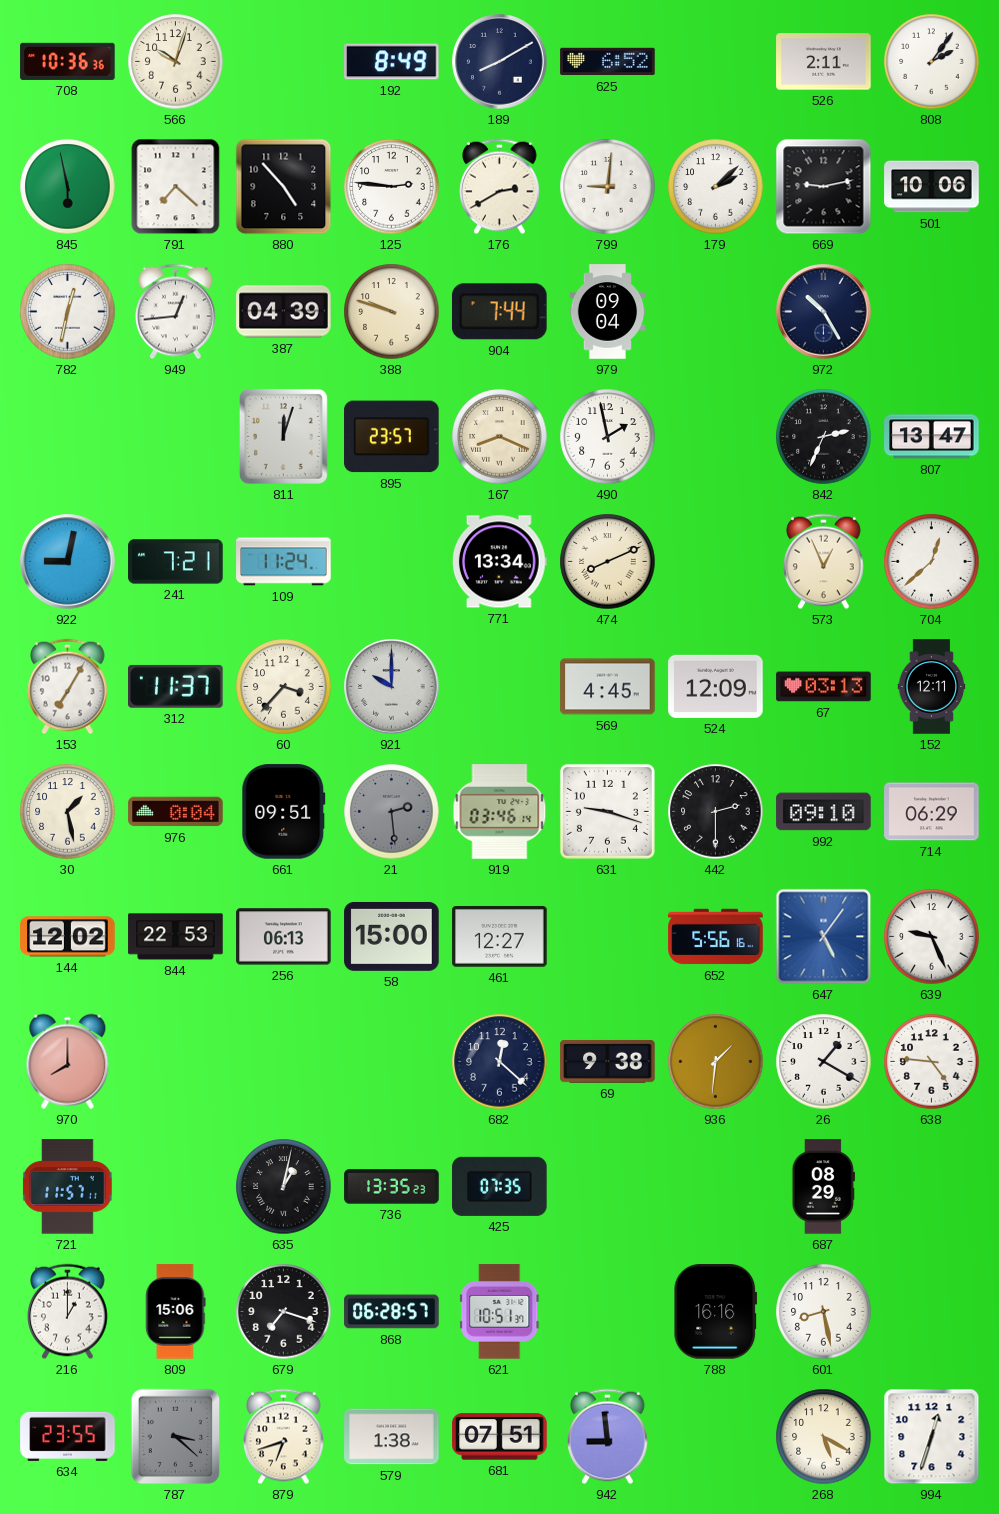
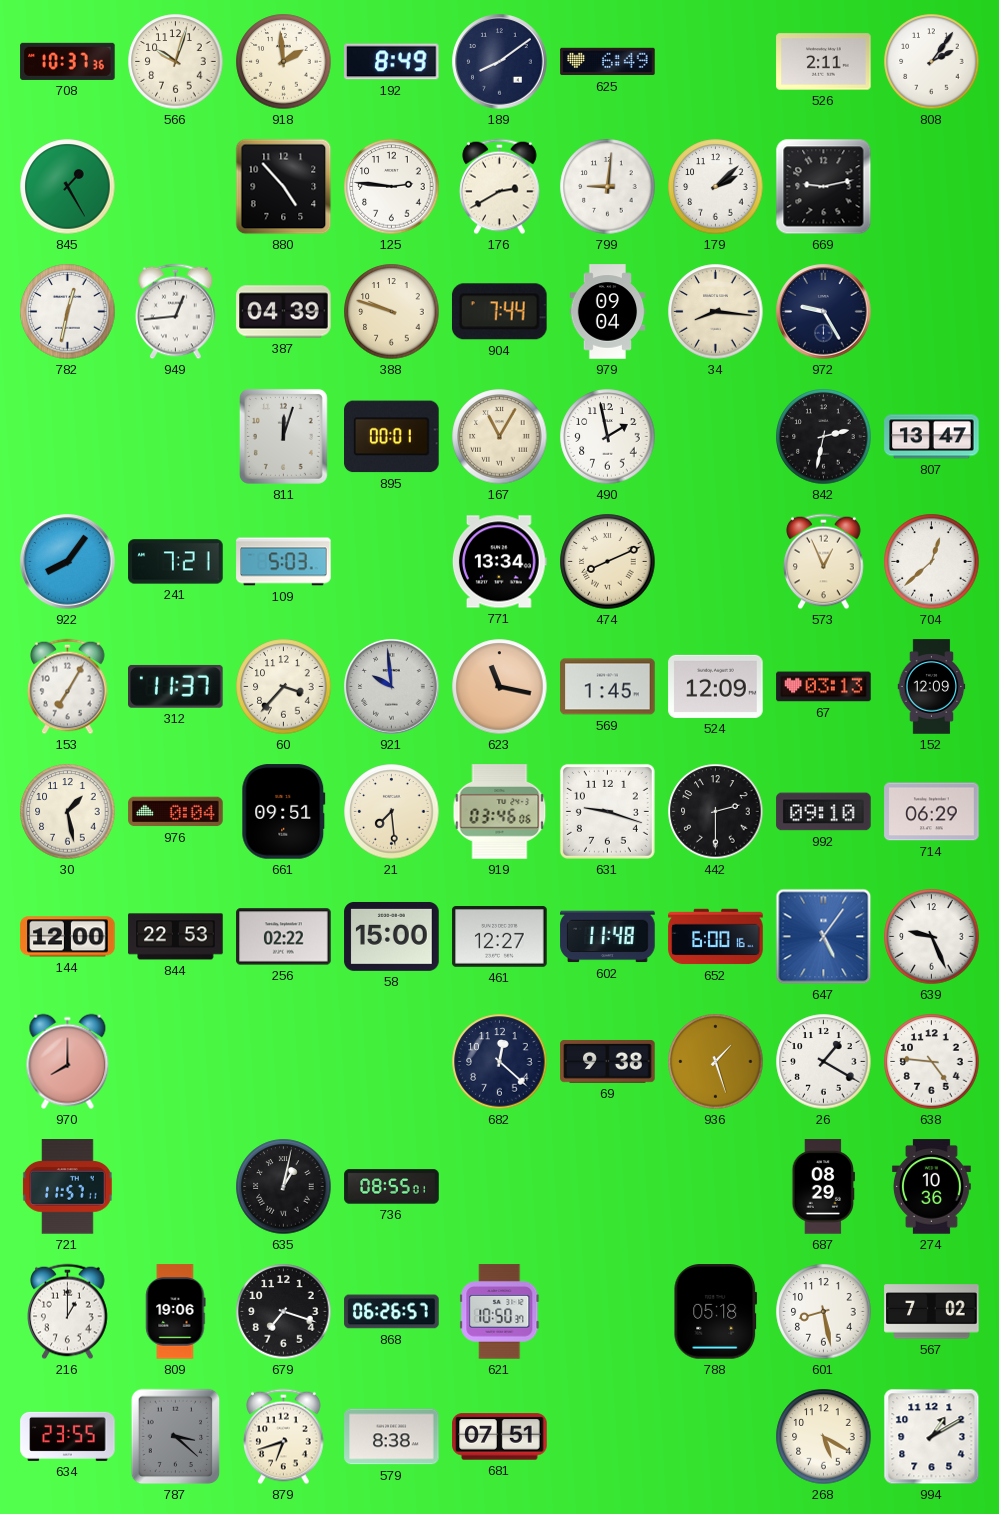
708: 10:36 -> 10:37 (68, 61)
918: none -> 1:59 (284, 62)
189: 8:10 -> 8:09 (500, 62)
625: 6:52 -> 6:49 (608, 62)
845: 5:58 -> 1:25 (68, 187)
791: 7:22 -> none (176, 187)
501: 10:06 -> none (932, 187)
34: none -> 8:16 (716, 312)
972: 10:25 -> 9:25 (824, 312)
895: 23:57 -> 00:01 (392, 437)
167: 8:19 -> 11:05 (500, 437)
842: 2:34 -> 2:32 (824, 437)
922: 9:02 -> 8:06 (68, 562)
109: 11:24 -> 5:03 (284, 562)
921: 10:00 -> 9:59 (392, 687)
623: none -> 11:17 (500, 687)
569: 4:45 -> 1:45 (608, 687)
152: 12:11 -> 12:09 (932, 687)
21: 2:29 -> 7:29 (392, 812)
21 dial: grey -> cream (392, 812)
919: 03:46:14 -> 03:46:06 (500, 812)
144: 12:02 -> 12:00 (68, 937)
256: 06:13 -> 02:22 (284, 937)
602: none -> 11:48 (608, 937)
652: 5:56 -> 6:00 (716, 937)
936: 1:31 -> 1:27 (716, 1062)
736: 13:35 -> 08:55 (392, 1187)
425: 07:35 -> none (500, 1186)
274: none -> 10:36 (931, 1187)
809: 15:06 -> 19:06 (176, 1312)
868: 06:28 -> 06:26 (392, 1312)
621: 10:51 -> 10:50 (500, 1312)
788: 16:16 -> 05:18 (716, 1312)
567: none -> 7:02 (932, 1312)
579: 1:38 -> 8:38 (392, 1437)
942: 8:59 -> none (608, 1437)
994: 12:33 -> 1:10 (932, 1437)
